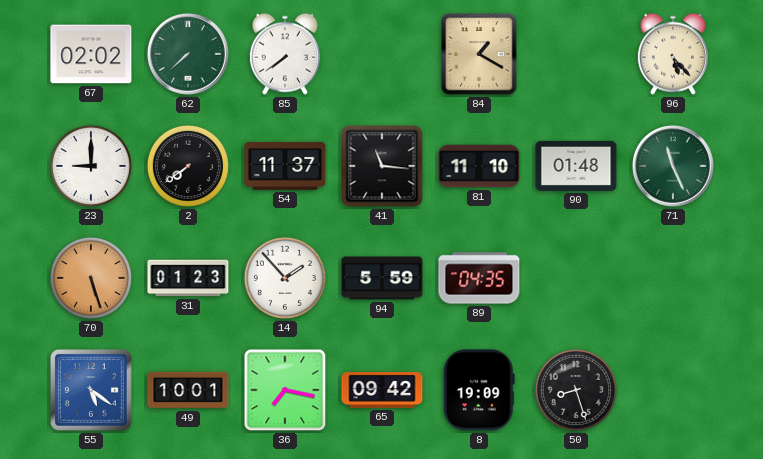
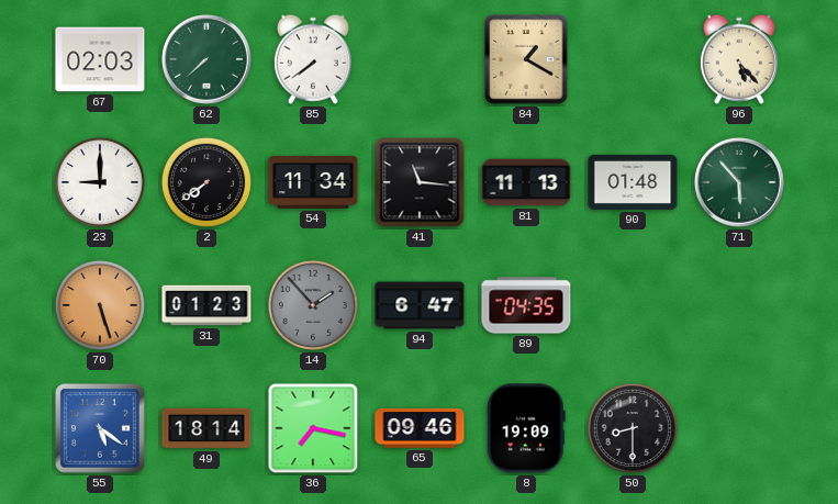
67: 02:02 -> 02:03 (100, 59)
54: 11:37 -> 11:34 (313, 182)
81: 11:10 -> 11:13 (526, 182)
71: 11:26 -> 5:53 (740, 183)
14 dial: white -> grey (313, 305)
94: 5:59 -> 6:47 (420, 305)
49: 10:01 -> 18:14 (206, 428)
65: 09:42 -> 09:46 (420, 428)
50: 8:27 -> 8:30 (633, 428)
